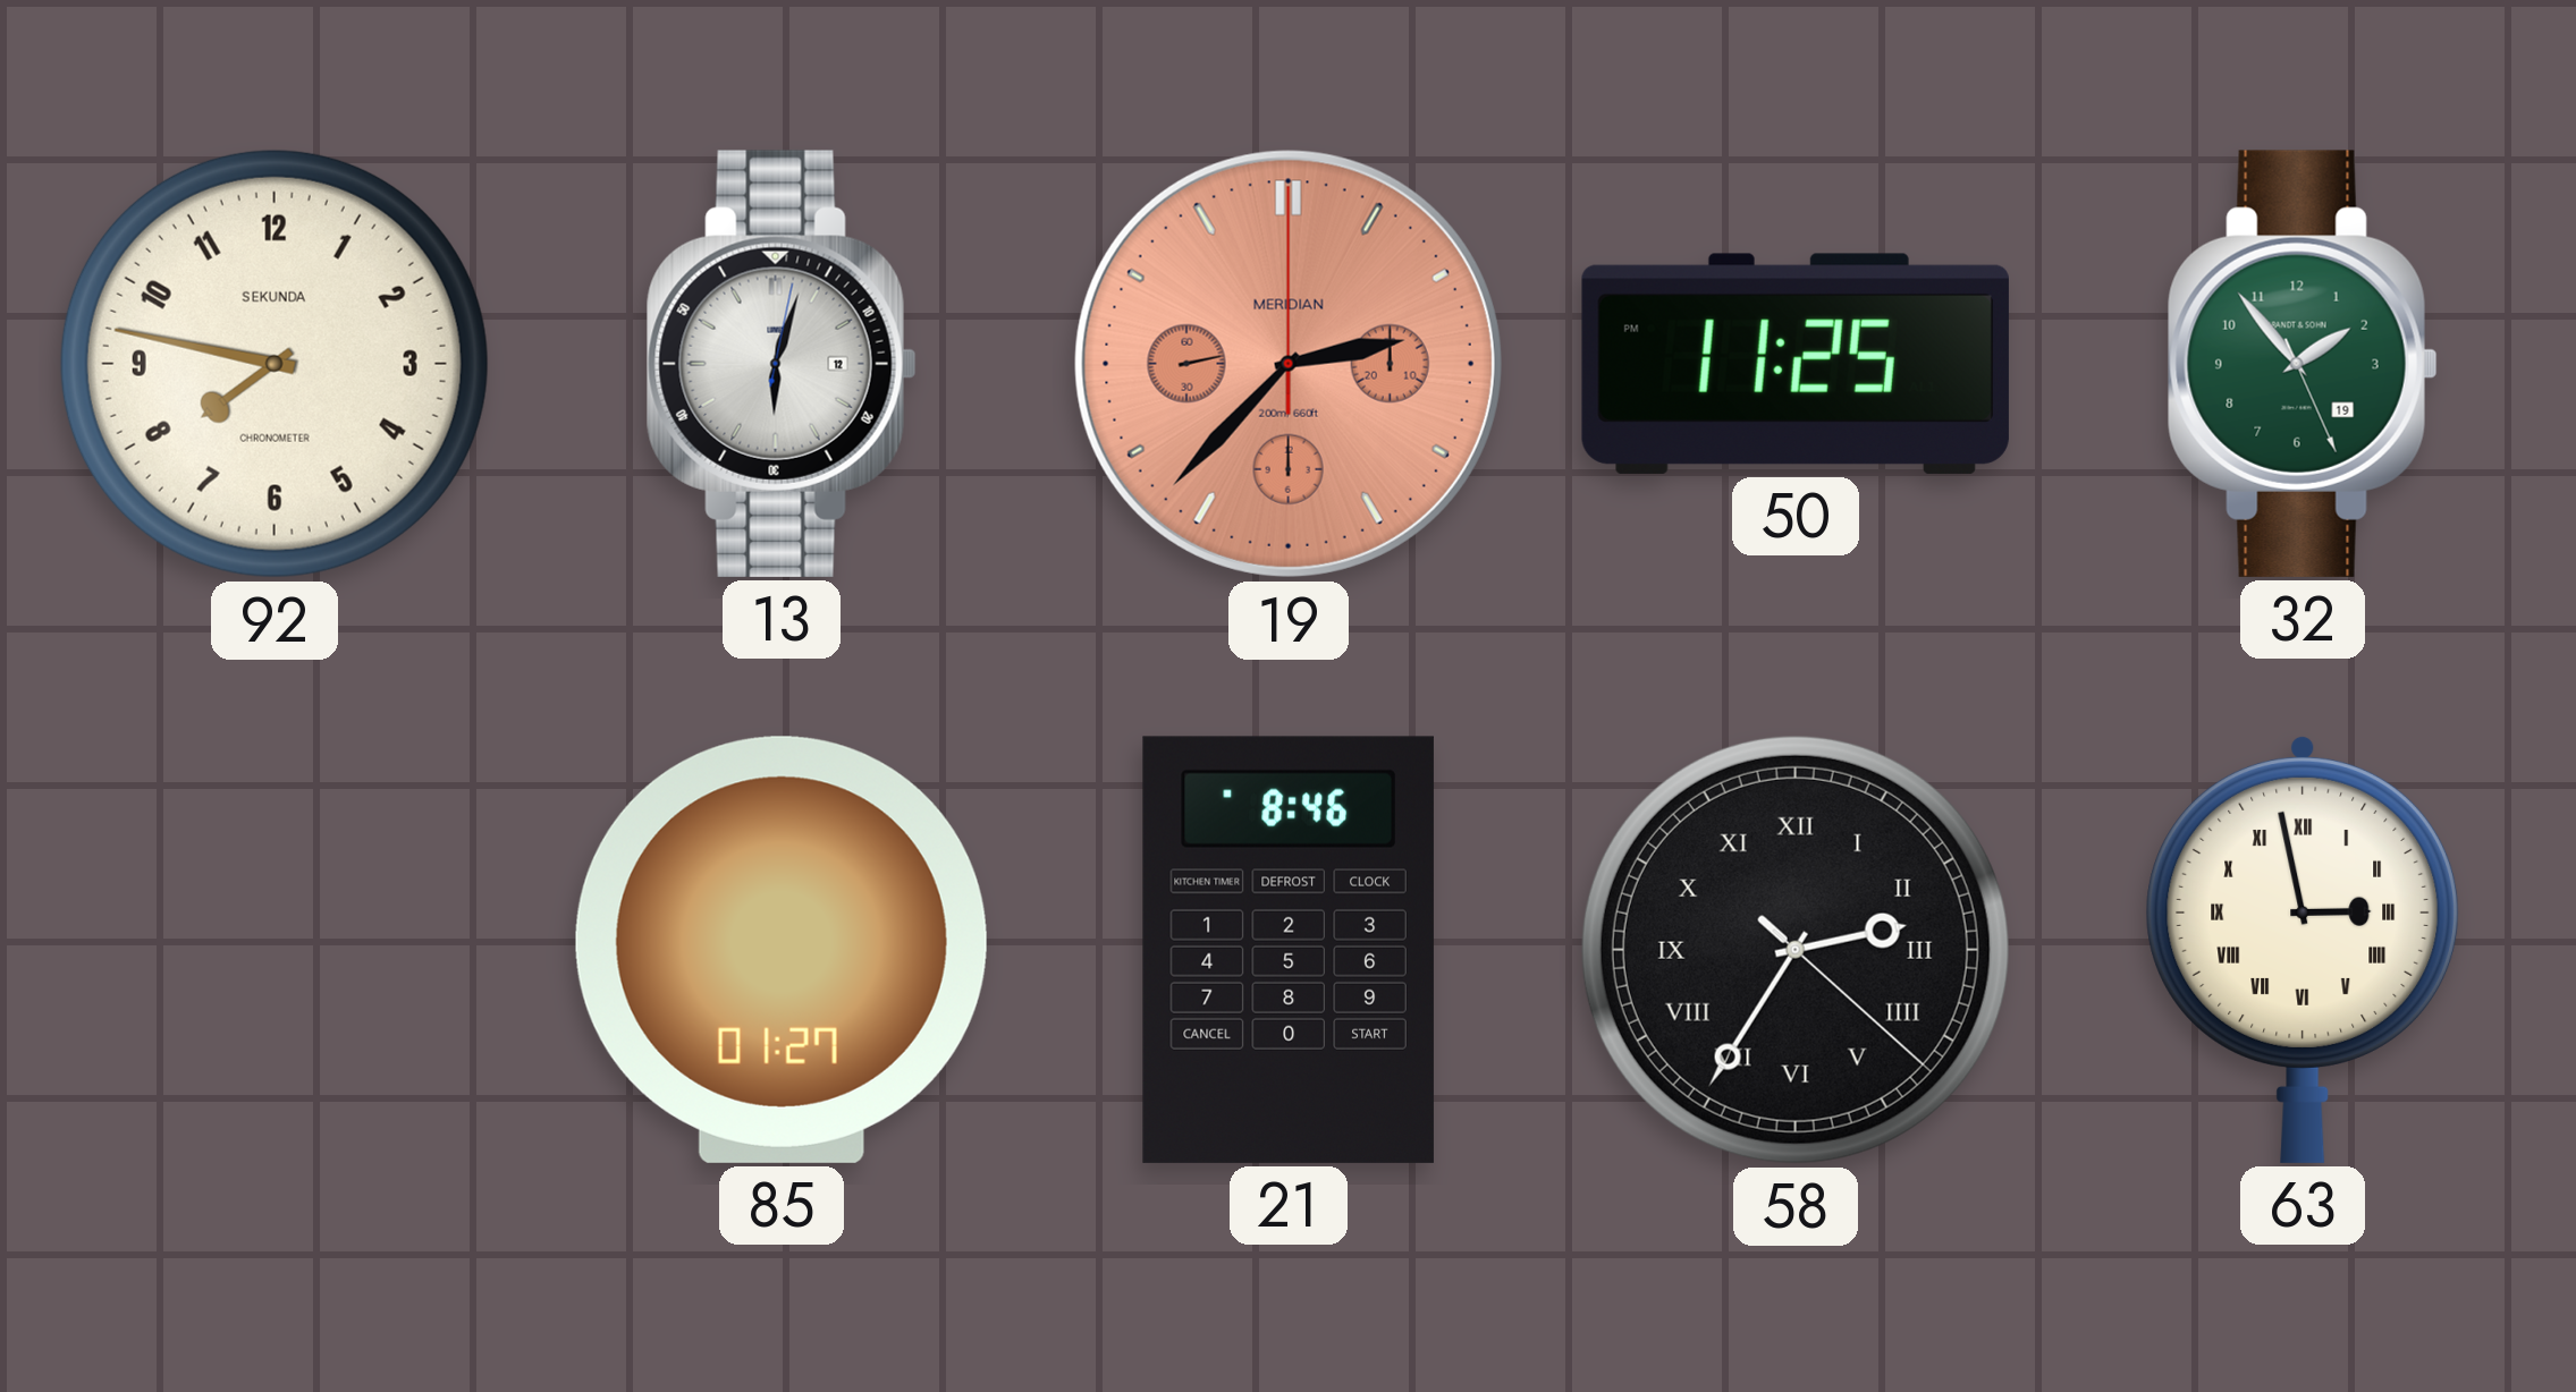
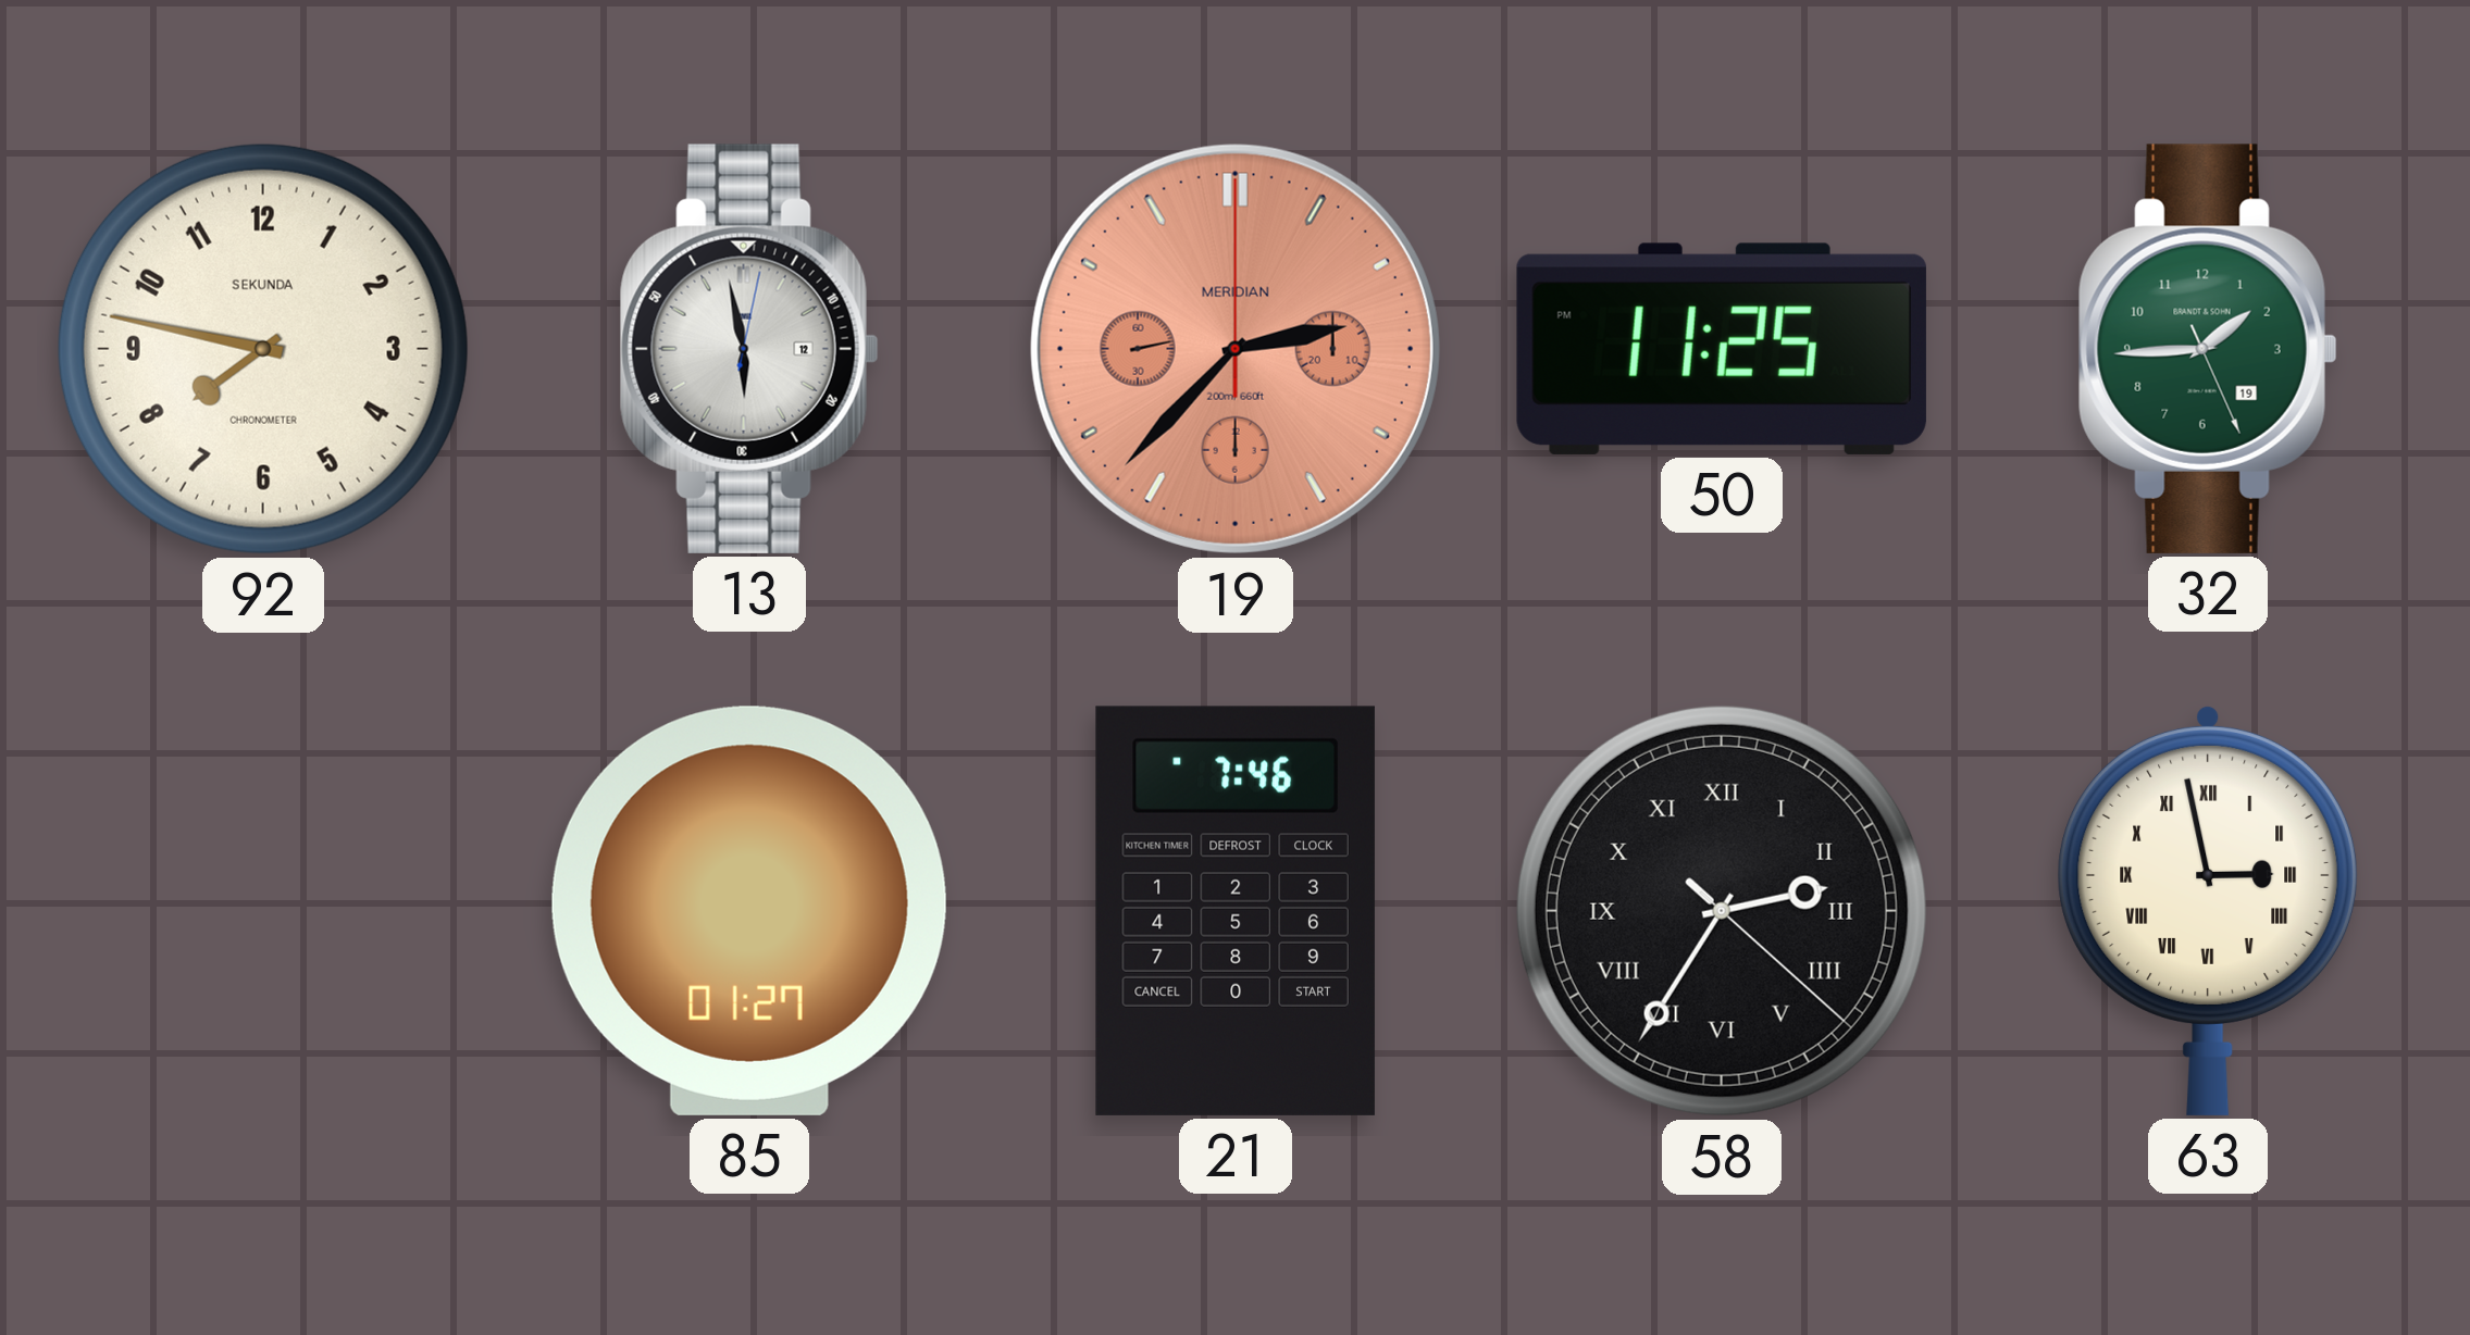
13: 6:03 -> 5:58 (749, 349)
32: 1:53 -> 1:44 (2208, 349)
21: 8:46 -> 7:46 (1236, 911)
